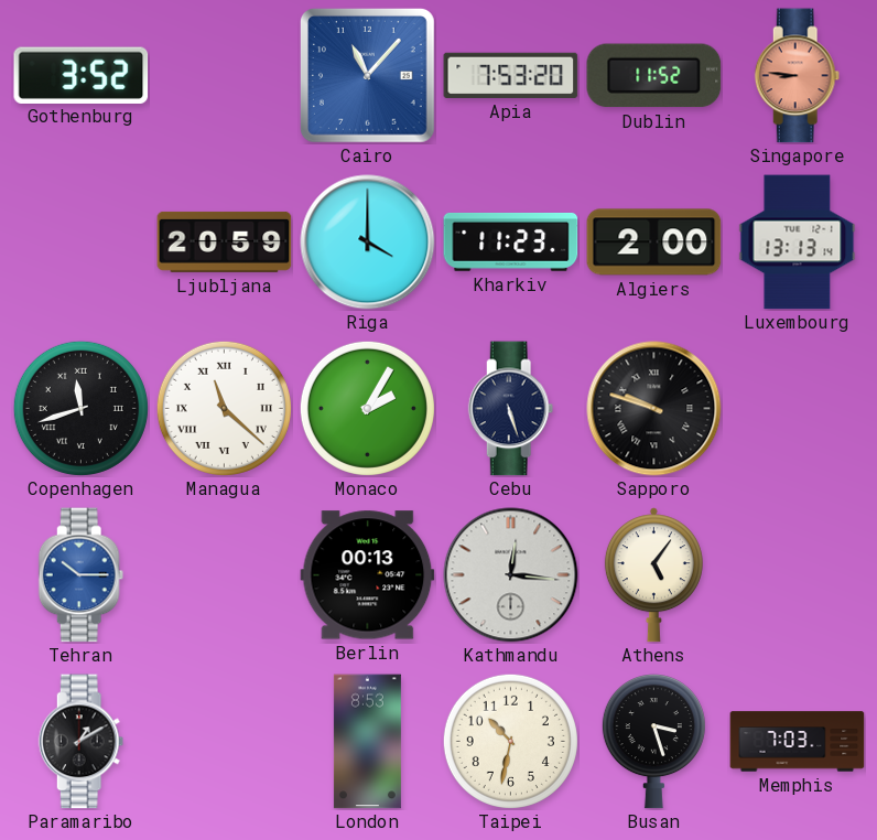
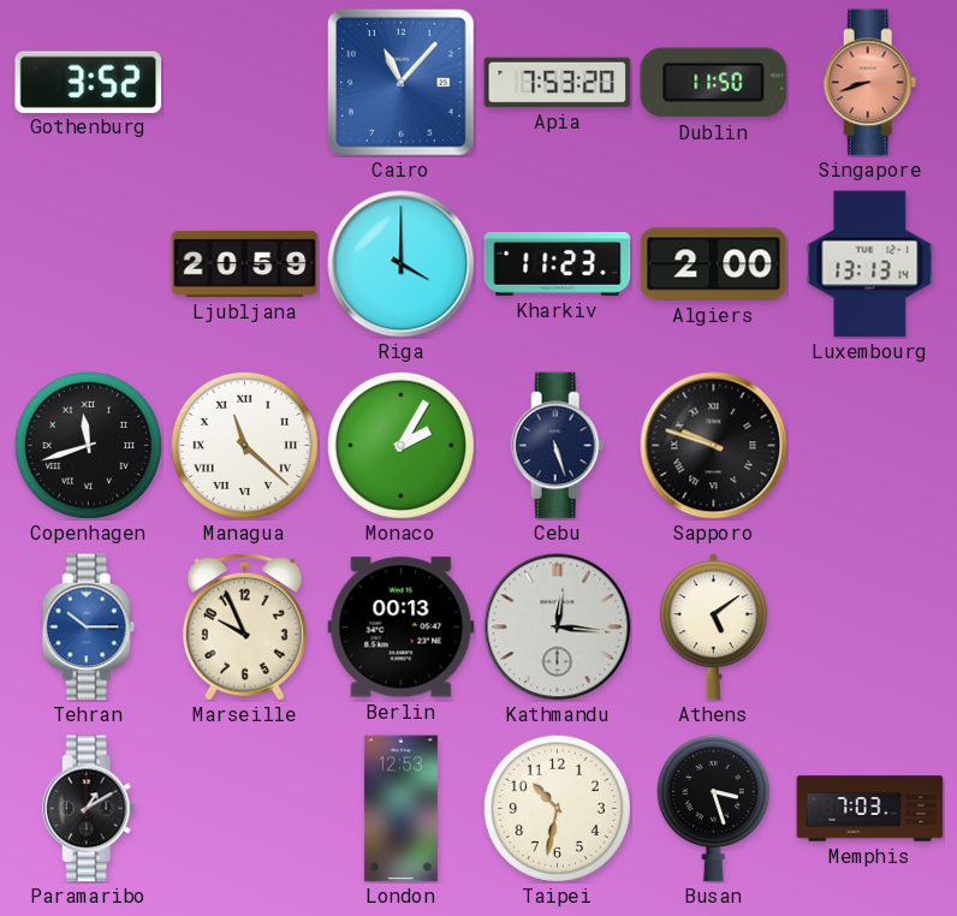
Dublin: 11:52 -> 11:50 (714, 83)
Singapore: 8:46 -> 8:42 (870, 83)
Marseille: none -> 9:56 (244, 626)
Athens: 5:06 -> 5:09 (713, 627)
London: 8:53 -> 12:53 (400, 809)
